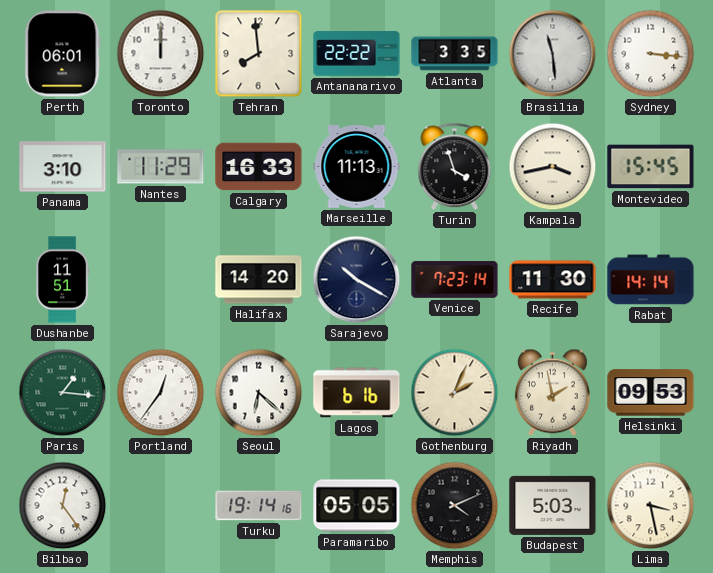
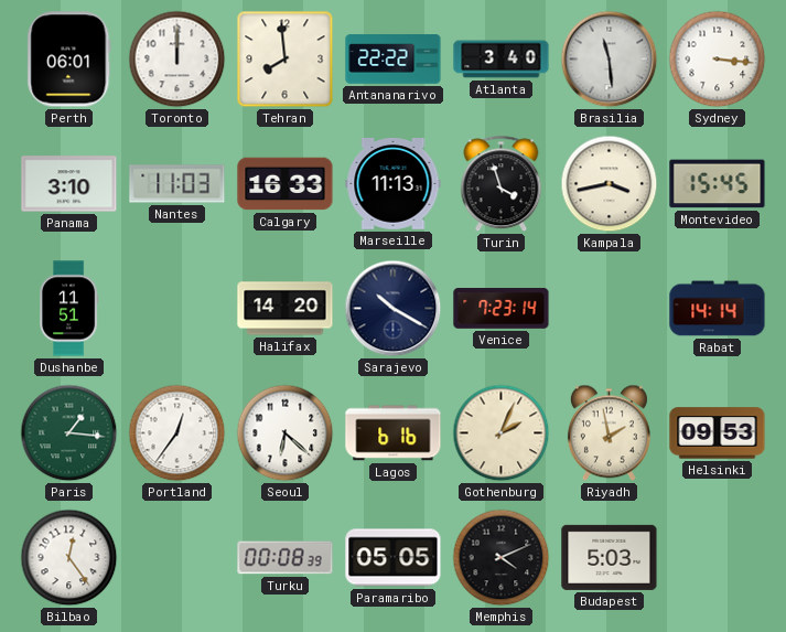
Atlanta: 3:35 -> 3:40 (502, 60)
Nantes: 11:29 -> 11:03 (177, 184)
Recife: 11:30 -> none (553, 280)
Turku: 19:14 -> 00:08 (286, 558)
Lima: 3:28 -> none (651, 506)
